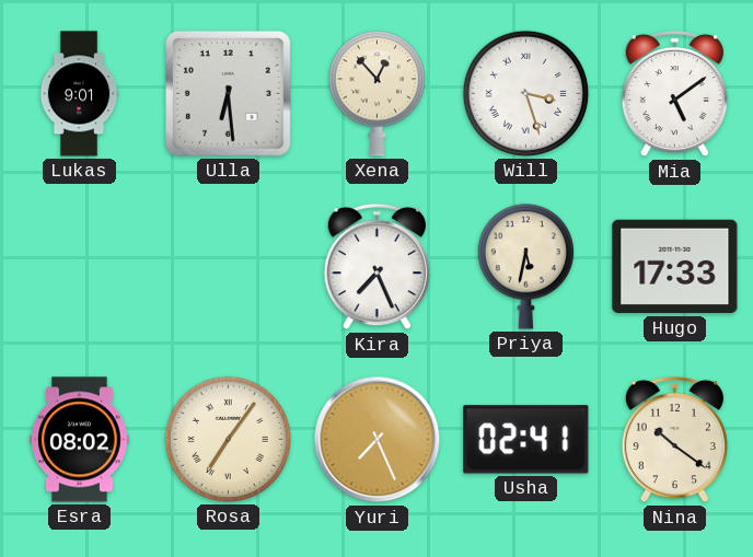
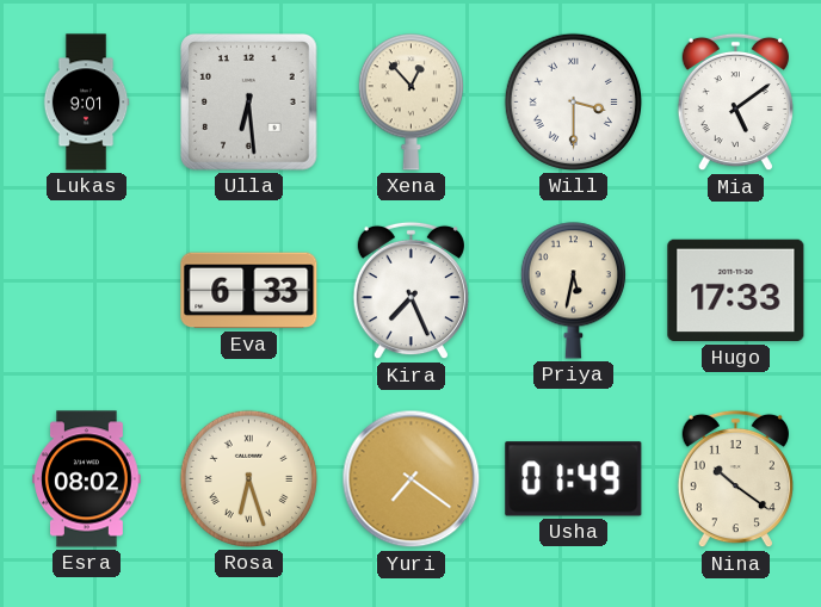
Will: 3:27 -> 3:30 (573, 101)
Eva: none -> 6:33 (249, 291)
Rosa: 7:06 -> 6:27 (248, 478)
Yuri: 7:26 -> 7:21 (412, 479)
Usha: 02:41 -> 01:49 (574, 479)
